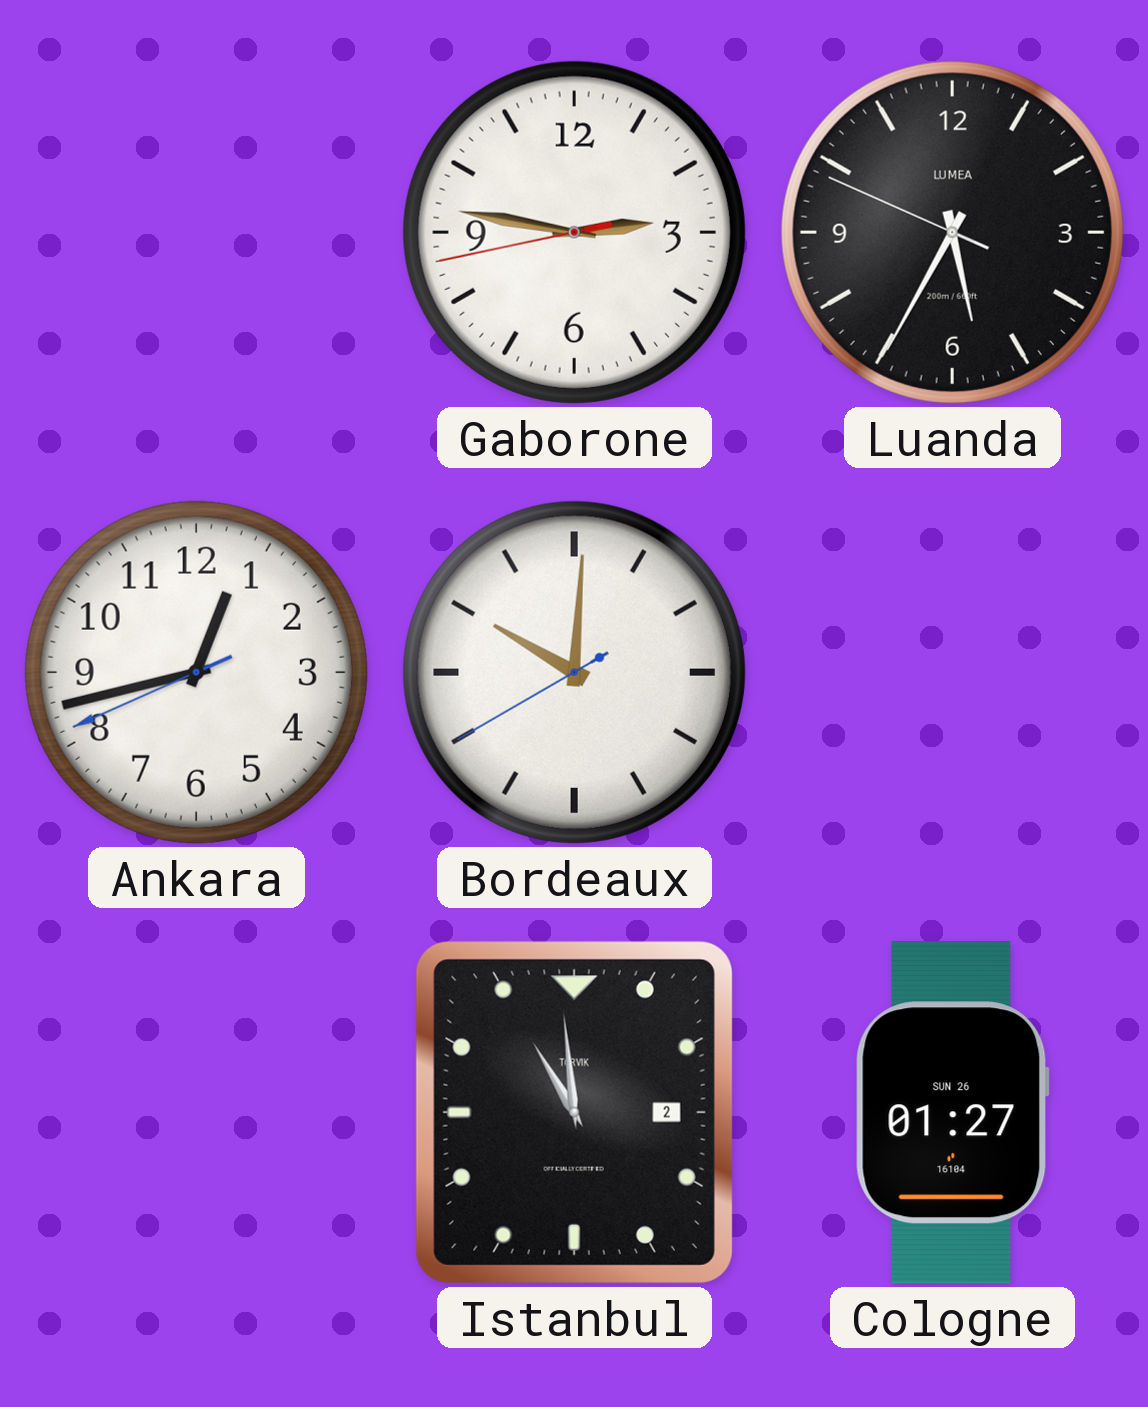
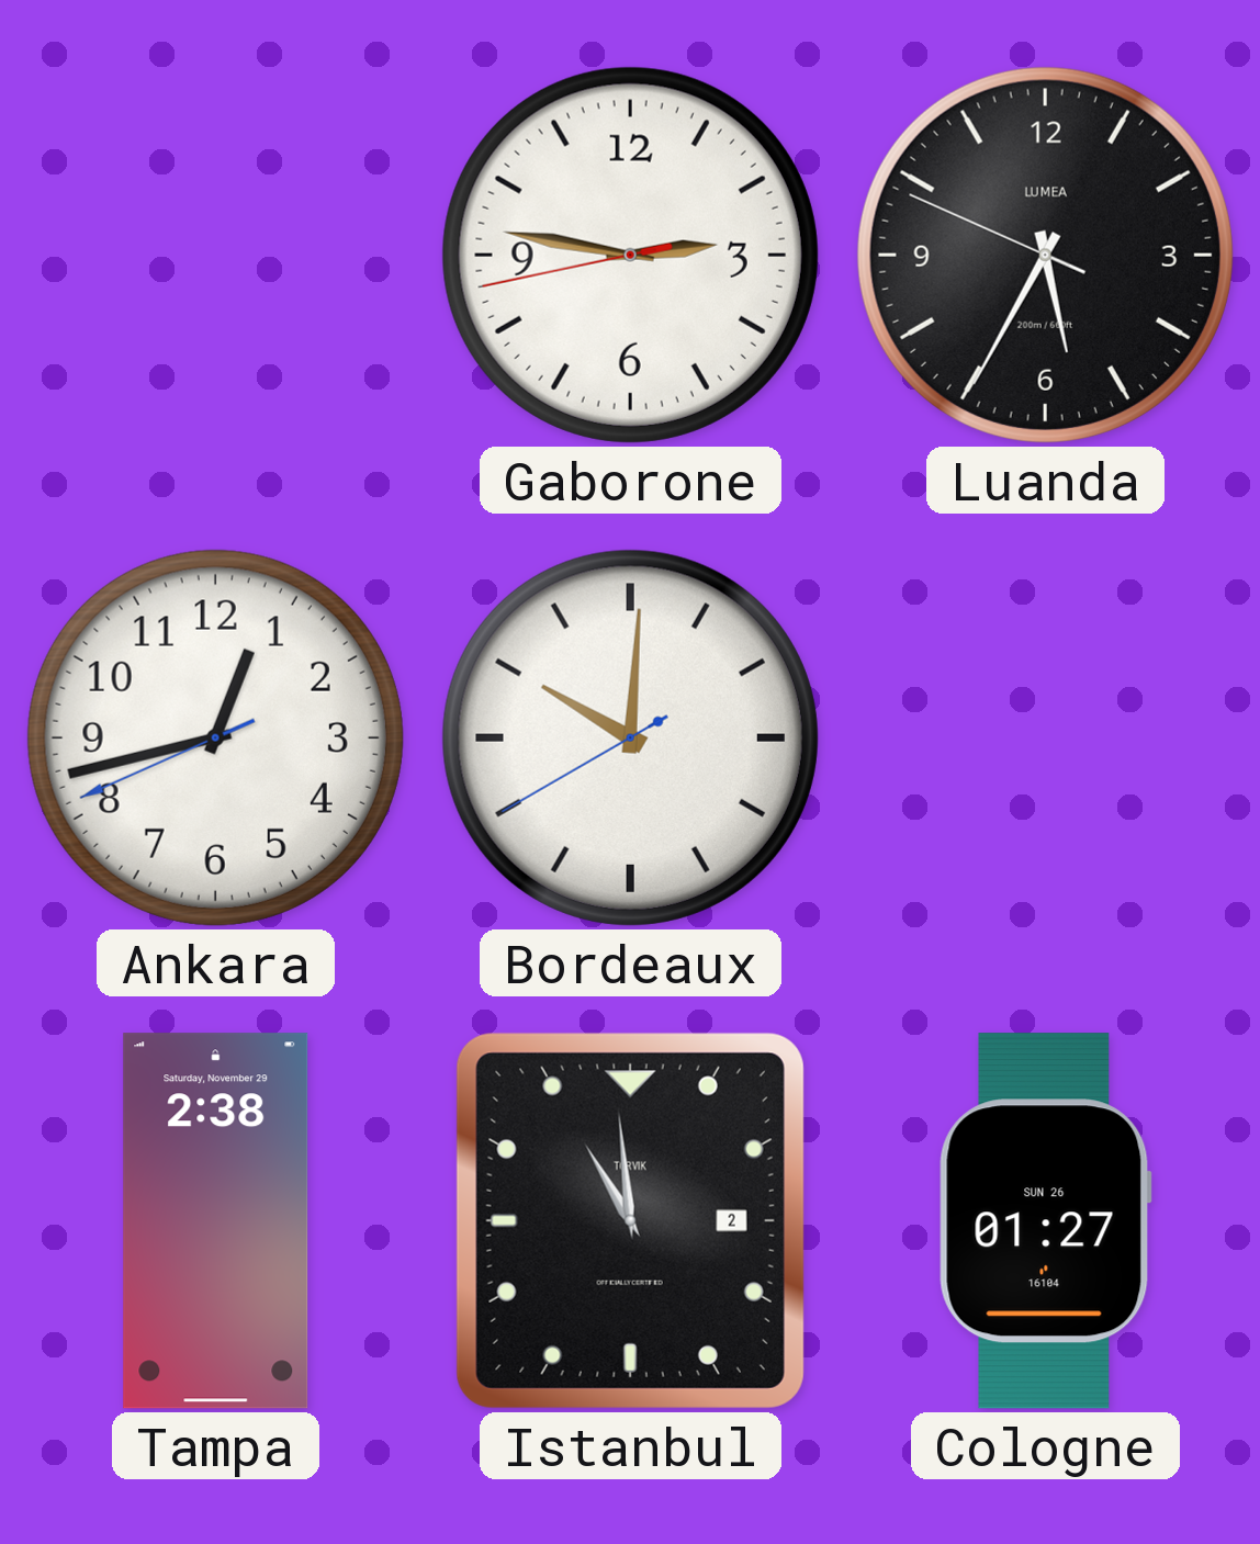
Tampa: none -> 2:38 (216, 1221)
